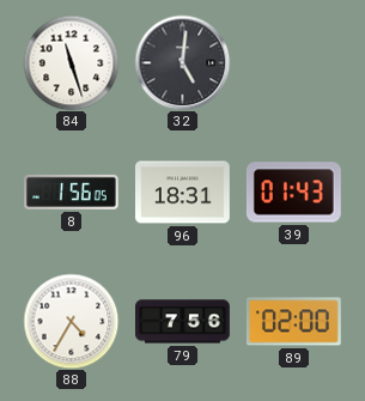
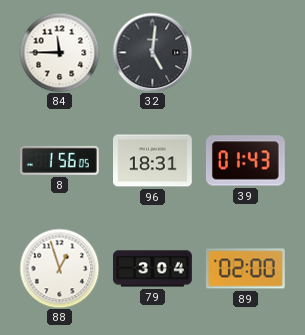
84: 11:27 -> 11:45 (59, 52)
88: 4:35 -> 12:57 (59, 268)
79: 7:56 -> 3:04 (153, 269)
